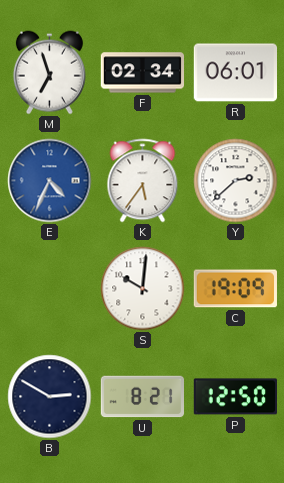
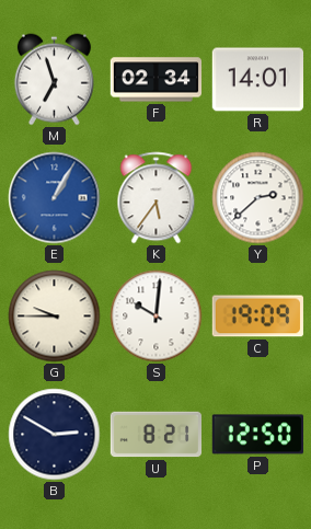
R: 06:01 -> 14:01 (257, 80)
E: 4:34 -> 1:05 (55, 198)
G: none -> 9:45 (55, 317)
